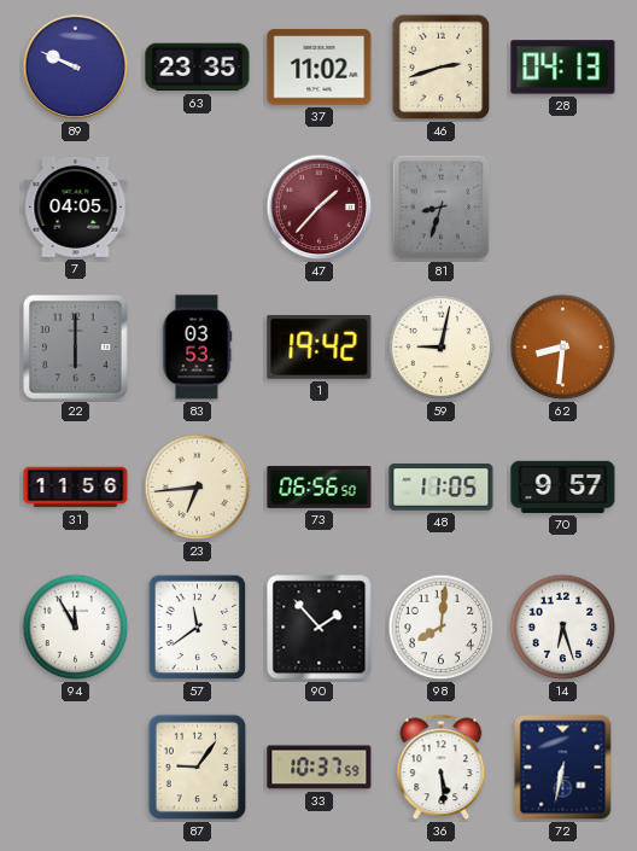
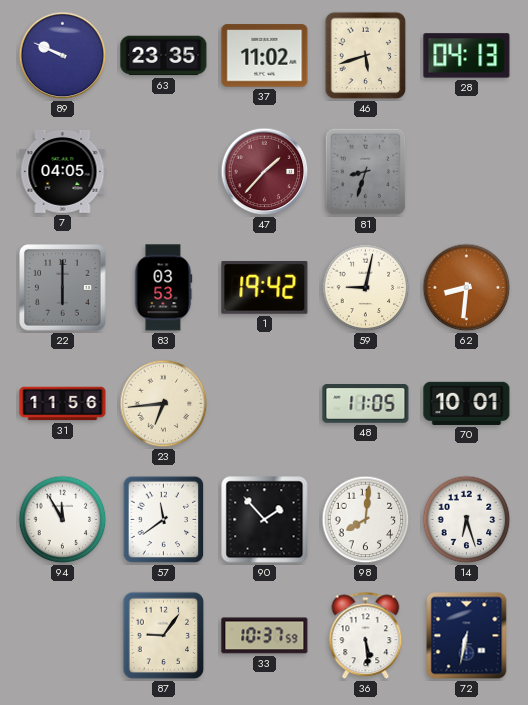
46: 2:42 -> 5:42 (366, 56)
73: 06:56 -> none (320, 486)
70: 9:57 -> 10:01 (467, 403)
